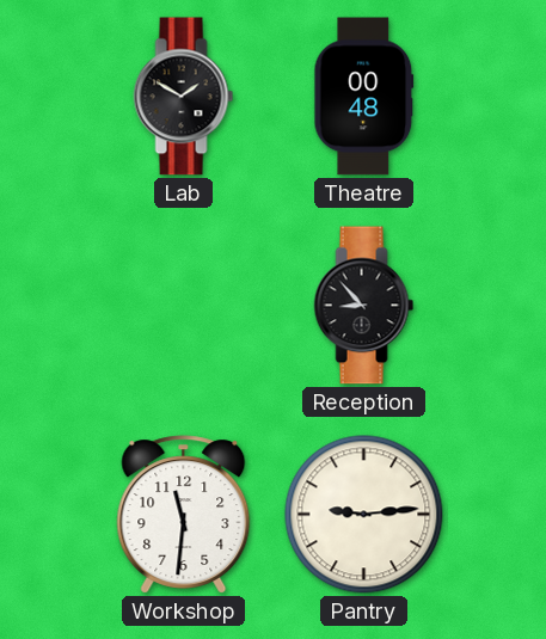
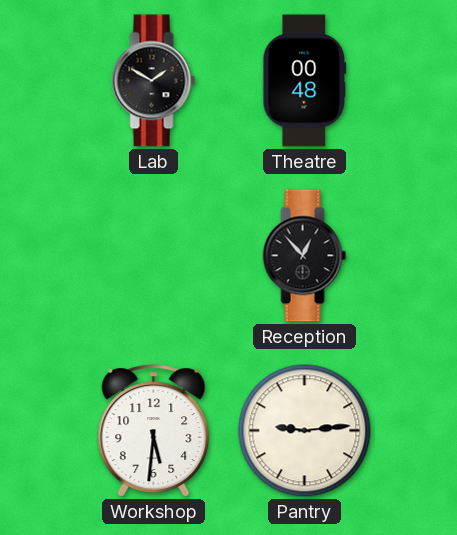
Reception: 8:53 -> 12:53 (305, 256)
Workshop: 11:31 -> 5:31 (154, 431)
